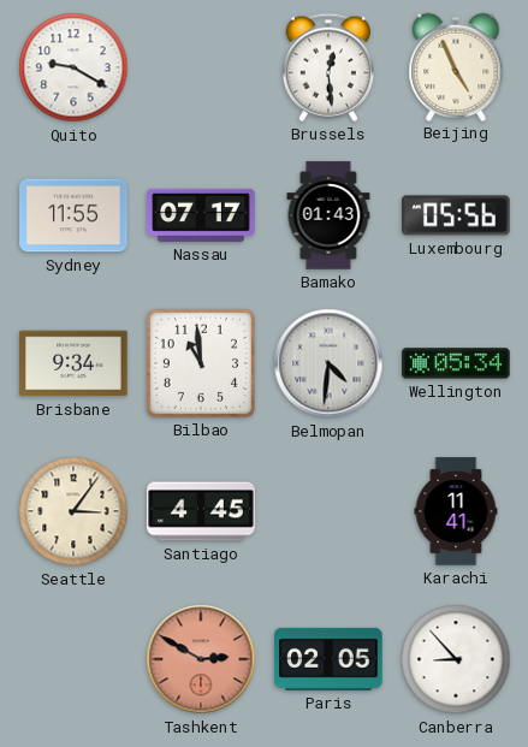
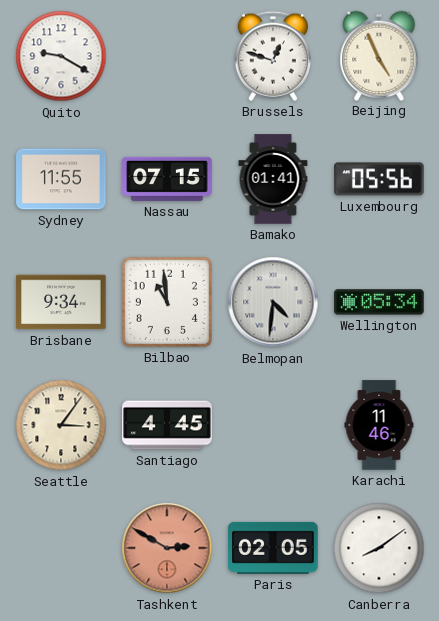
Brussels: 12:29 -> 12:48 (273, 56)
Nassau: 07:17 -> 07:15 (167, 179)
Bamako: 01:43 -> 01:41 (273, 179)
Karachi: 11:41 -> 11:46 (379, 425)
Canberra: 8:53 -> 8:09 (379, 548)
